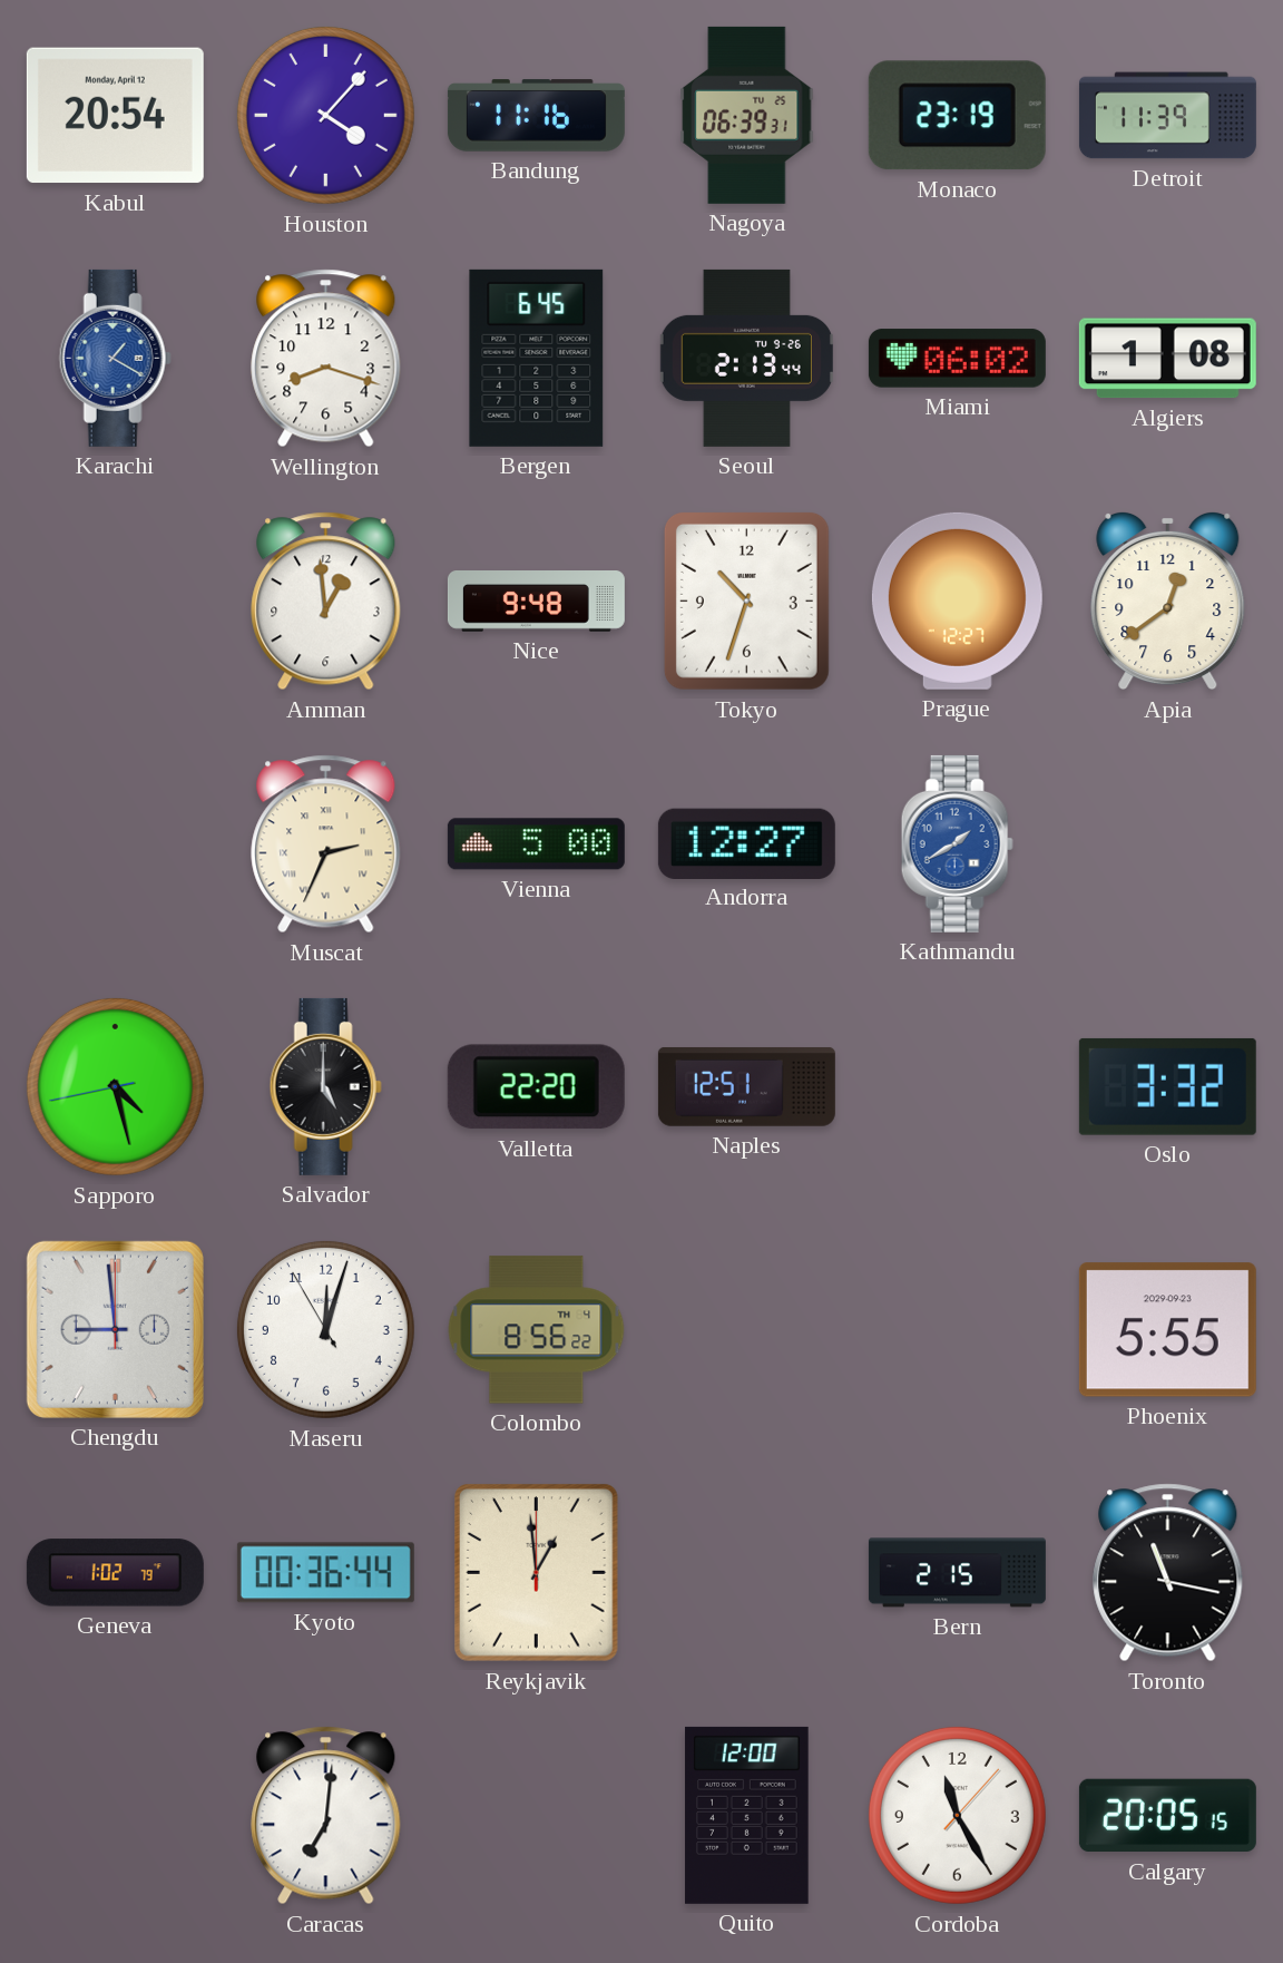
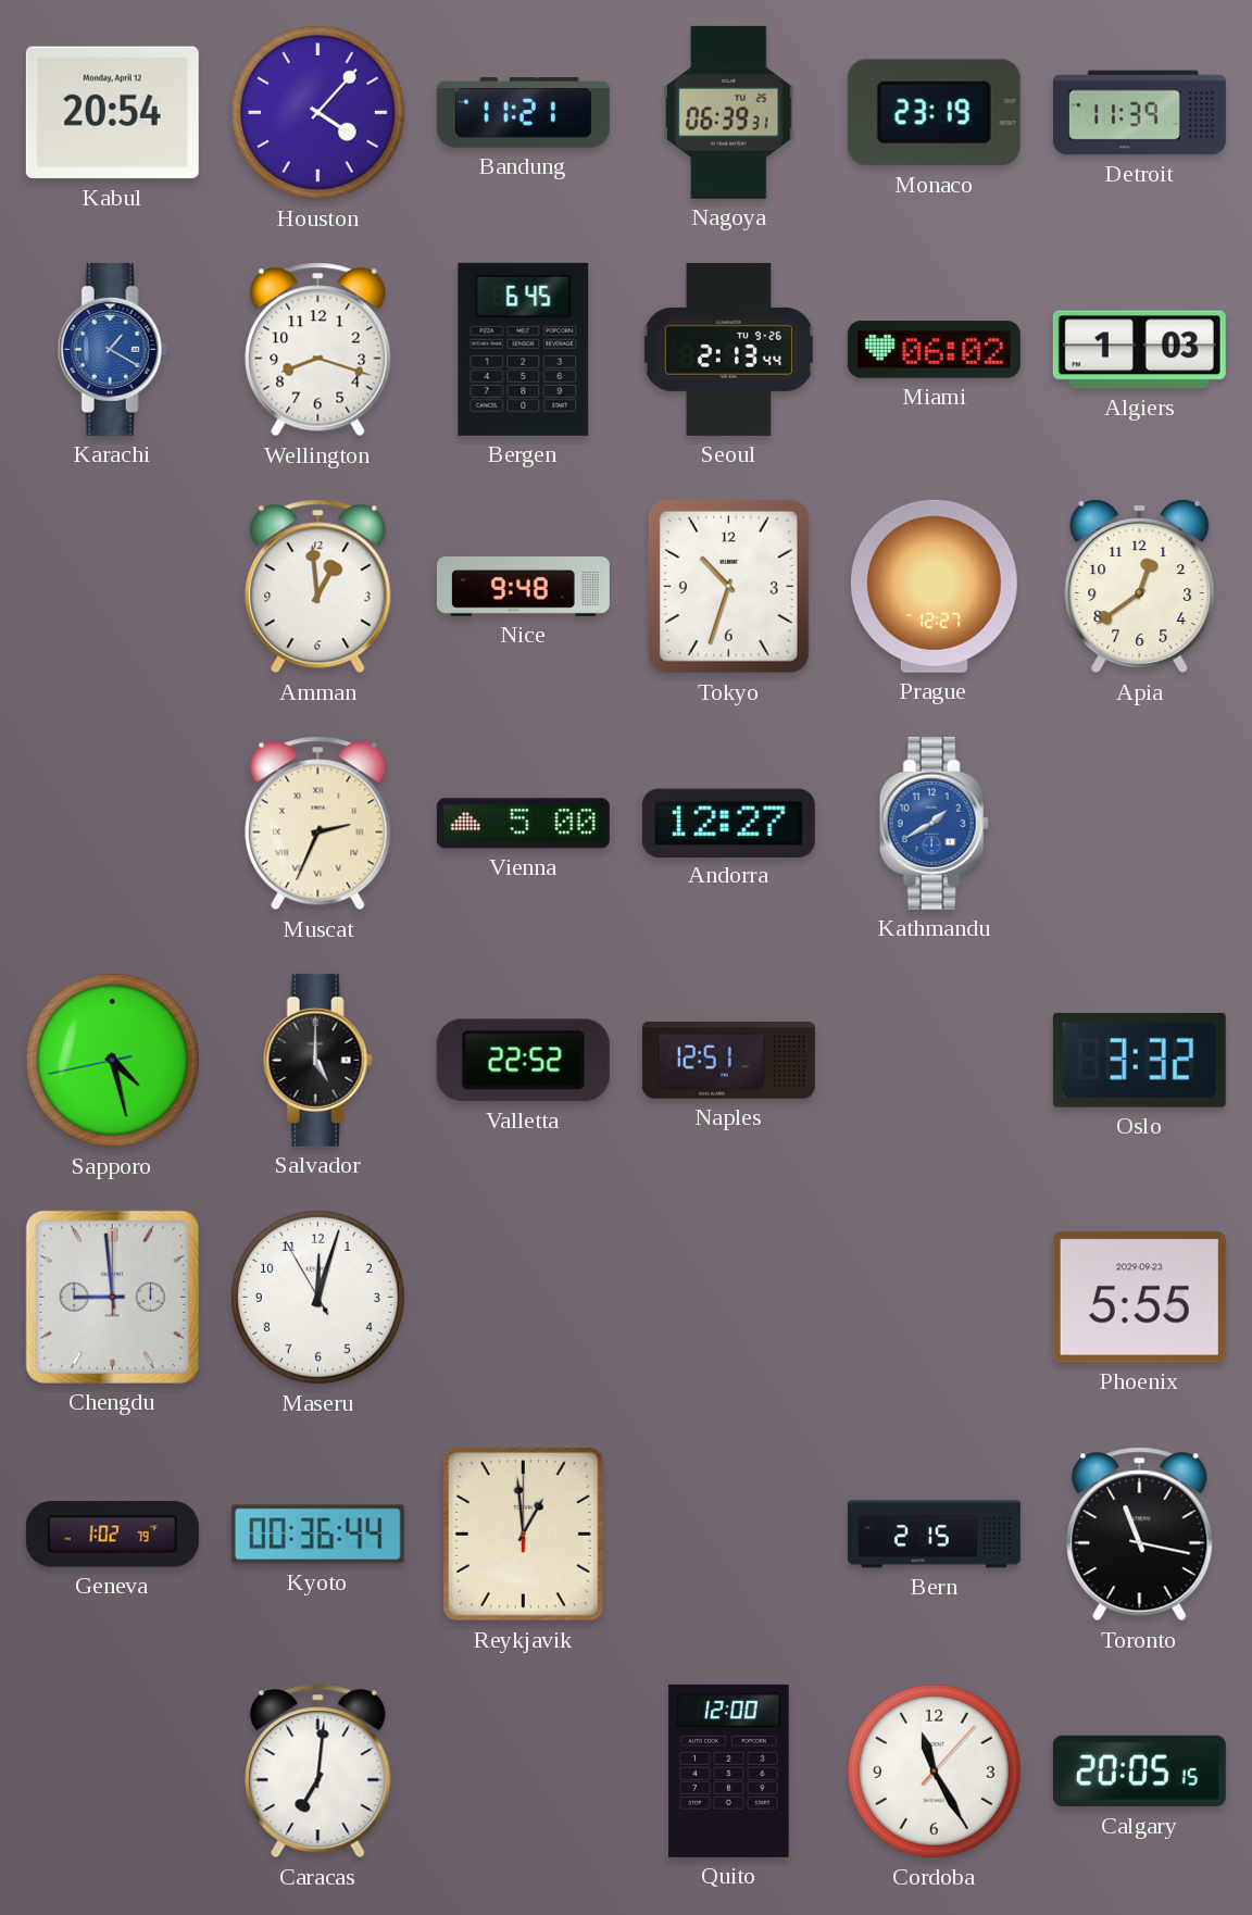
Bandung: 11:16 -> 11:21 (523, 113)
Algiers: 1:08 -> 1:03 (1139, 350)
Valletta: 22:20 -> 22:52 (523, 1061)
Colombo: 8:56 -> none (537, 1330)
